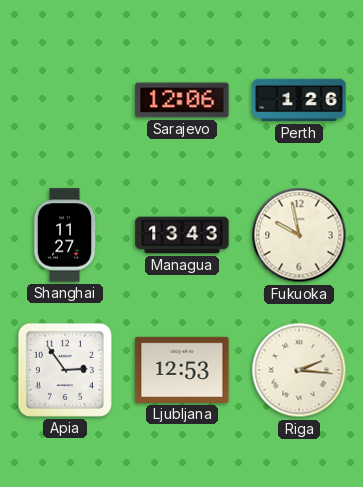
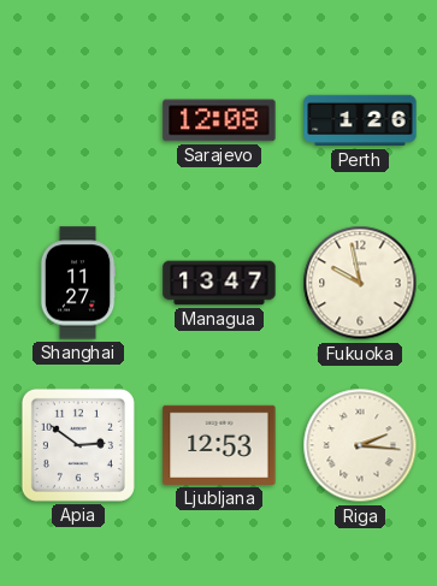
Sarajevo: 12:06 -> 12:08 (219, 120)
Managua: 13:43 -> 13:47 (219, 283)
Apia: 2:54 -> 2:51 (78, 445)
